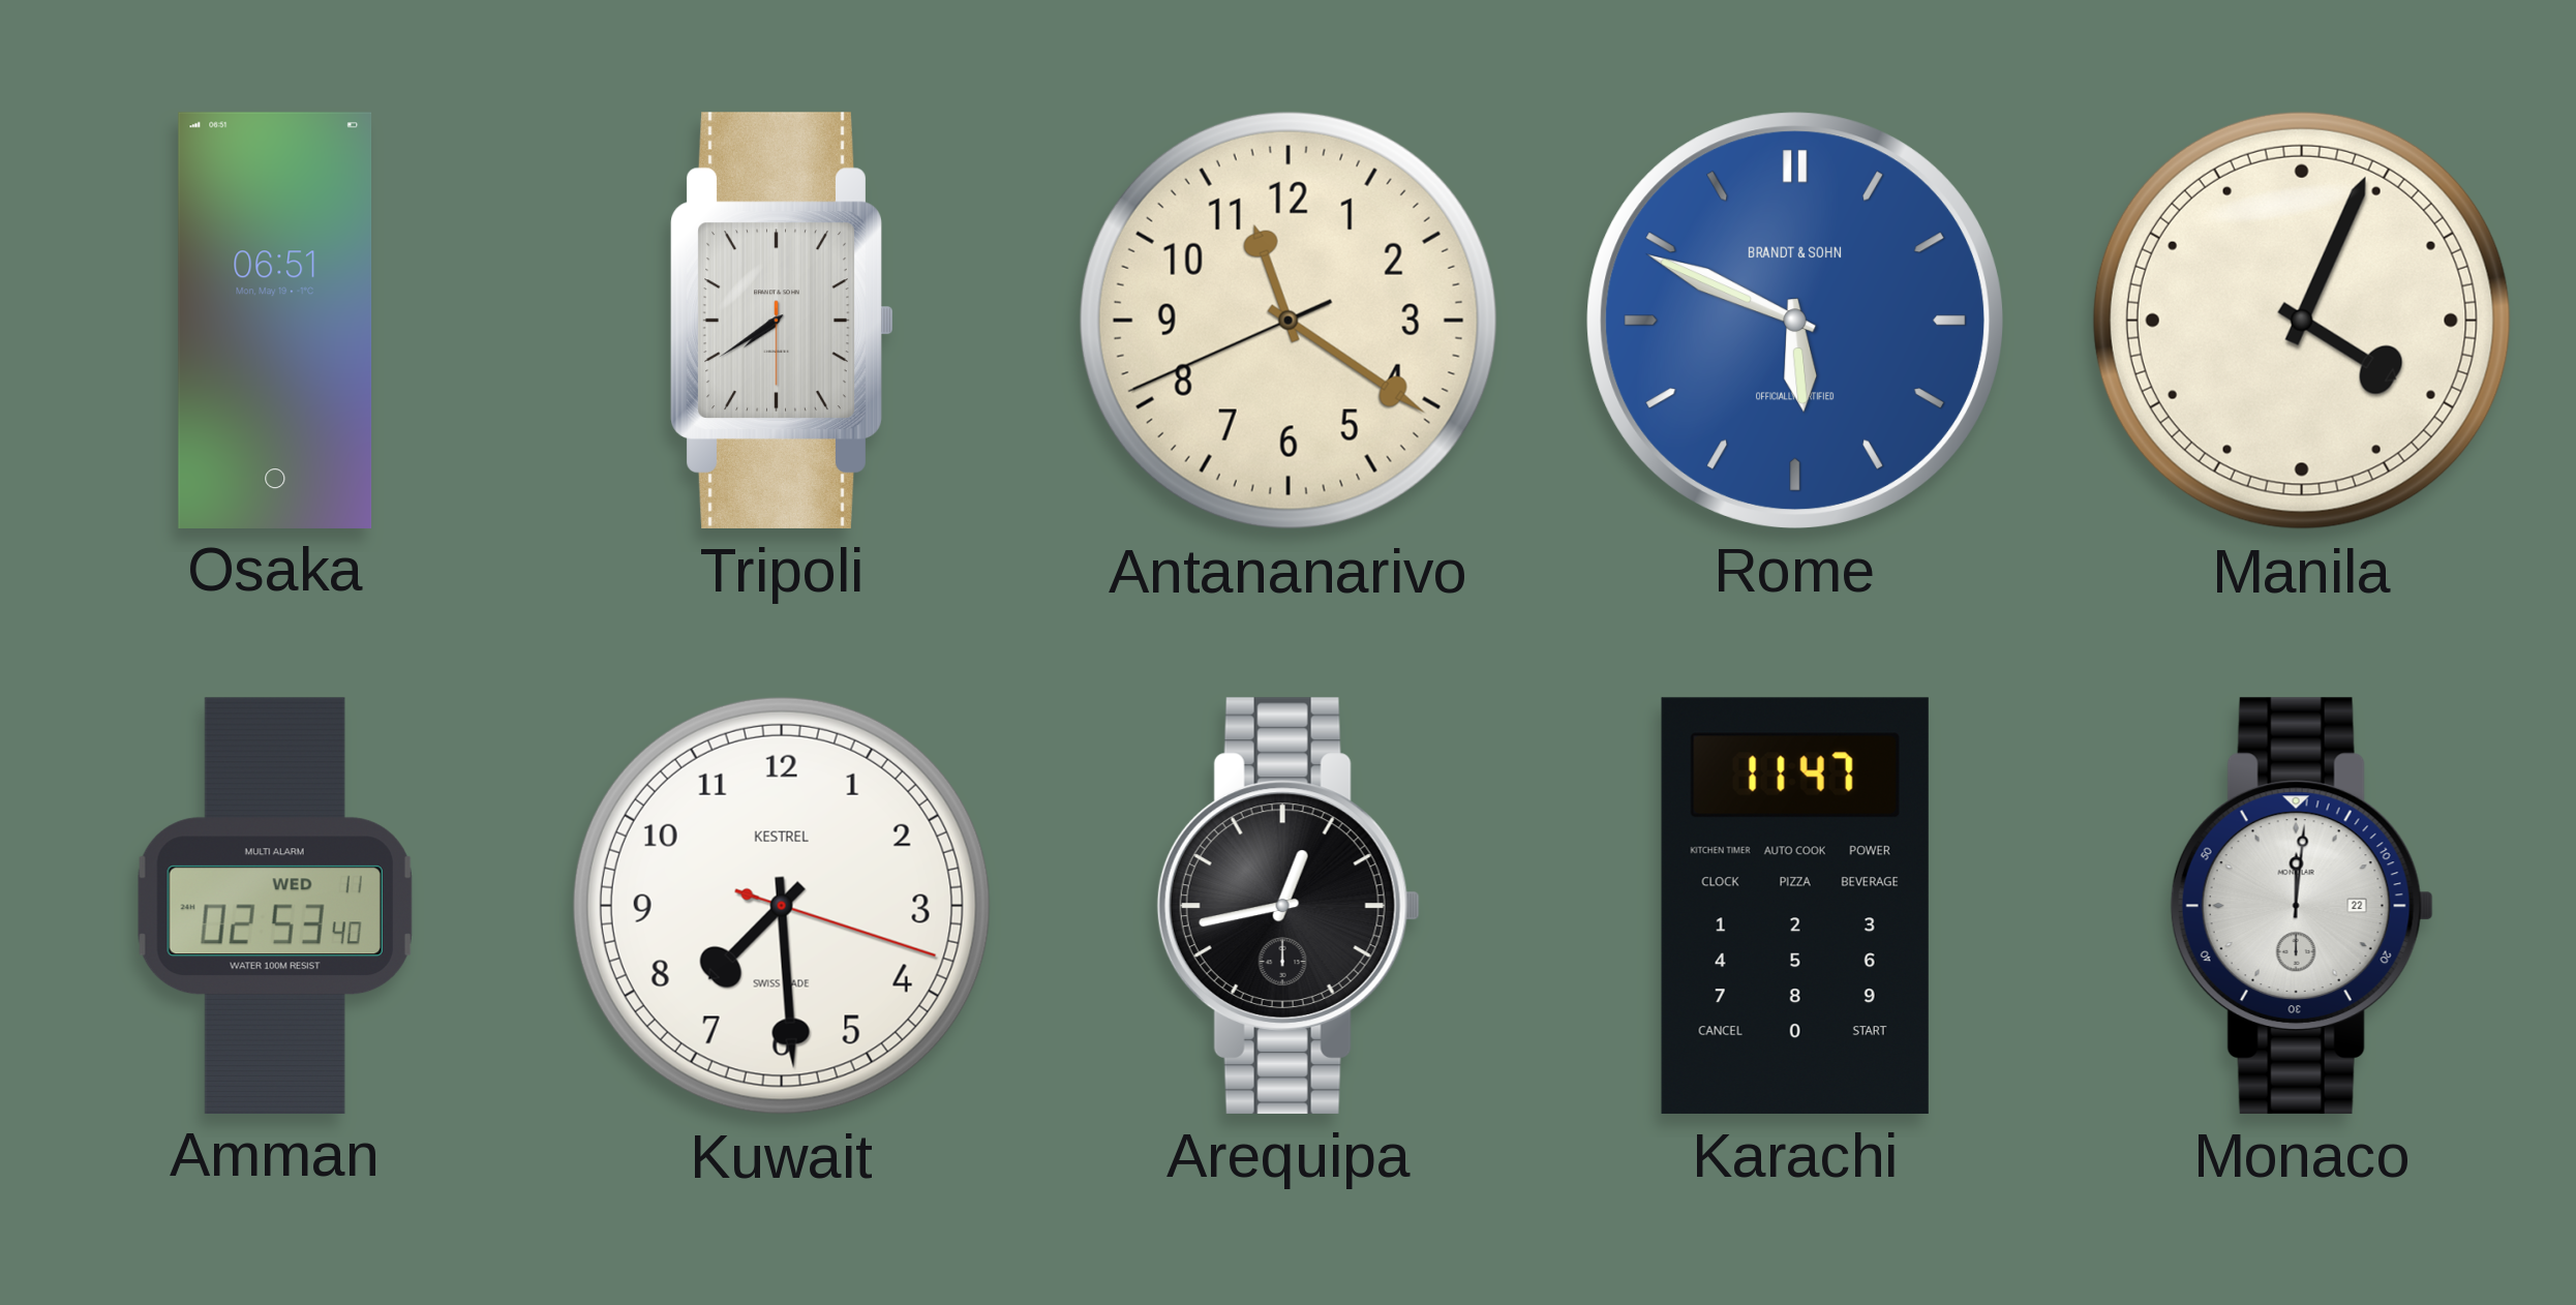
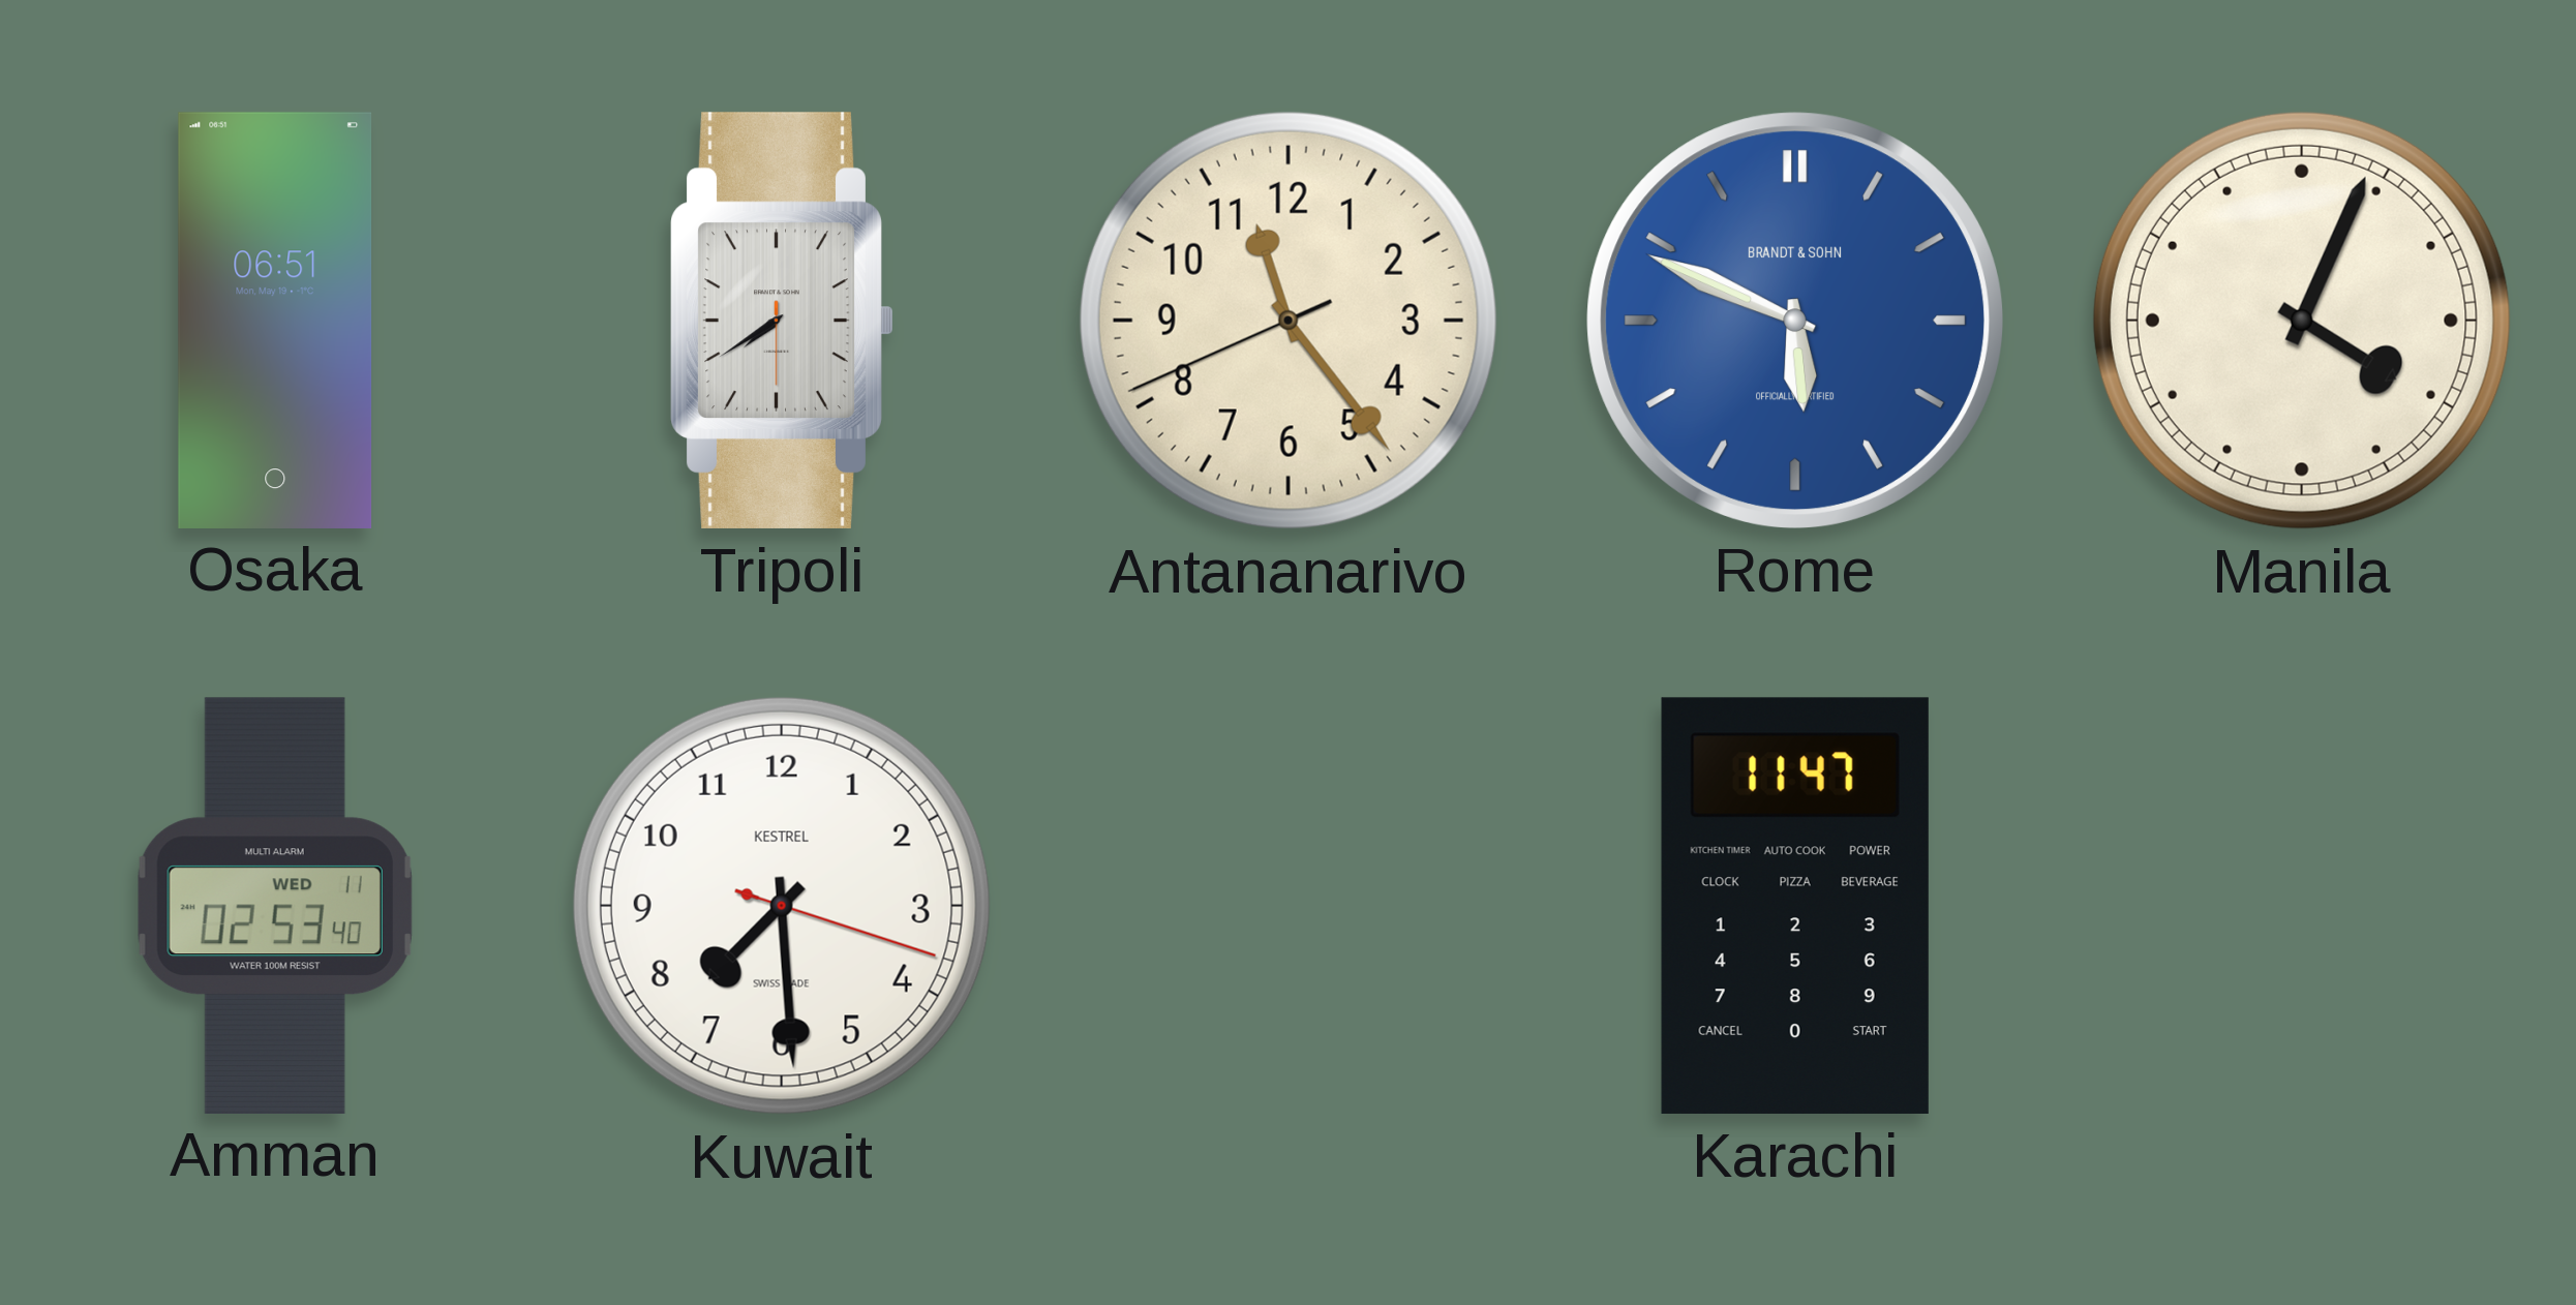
Antananarivo: 11:20 -> 11:23 (1289, 321)
Arequipa: 12:43 -> none (1289, 906)
Monaco: 12:01 -> none (2302, 906)
